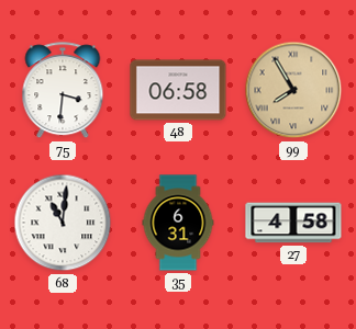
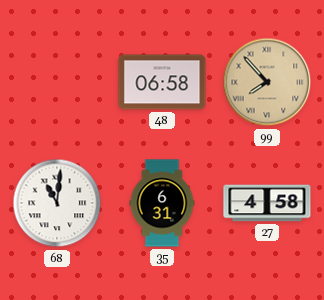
75: 3:31 -> none (63, 91)
99: 7:55 -> 7:53 (267, 82)
